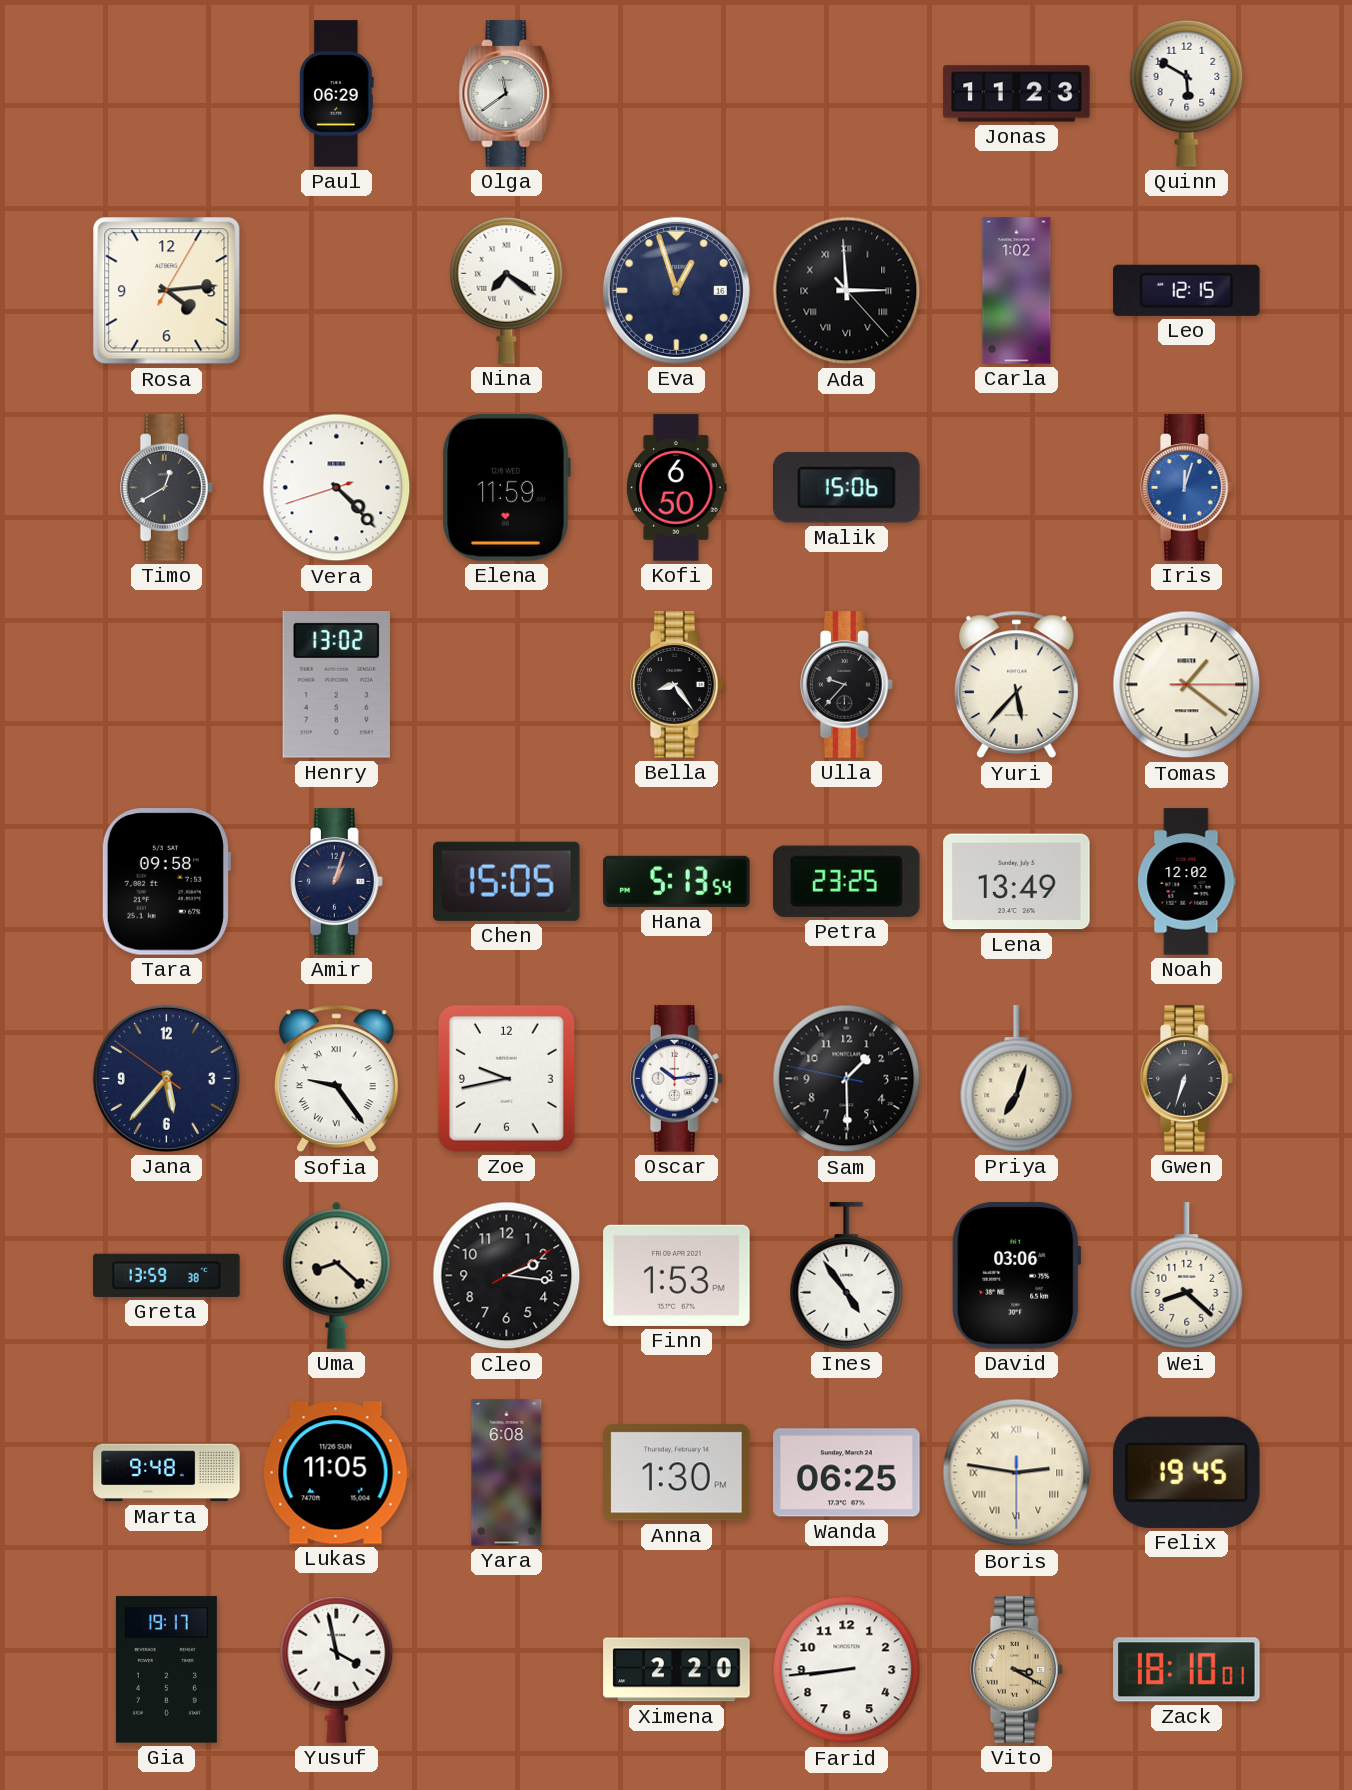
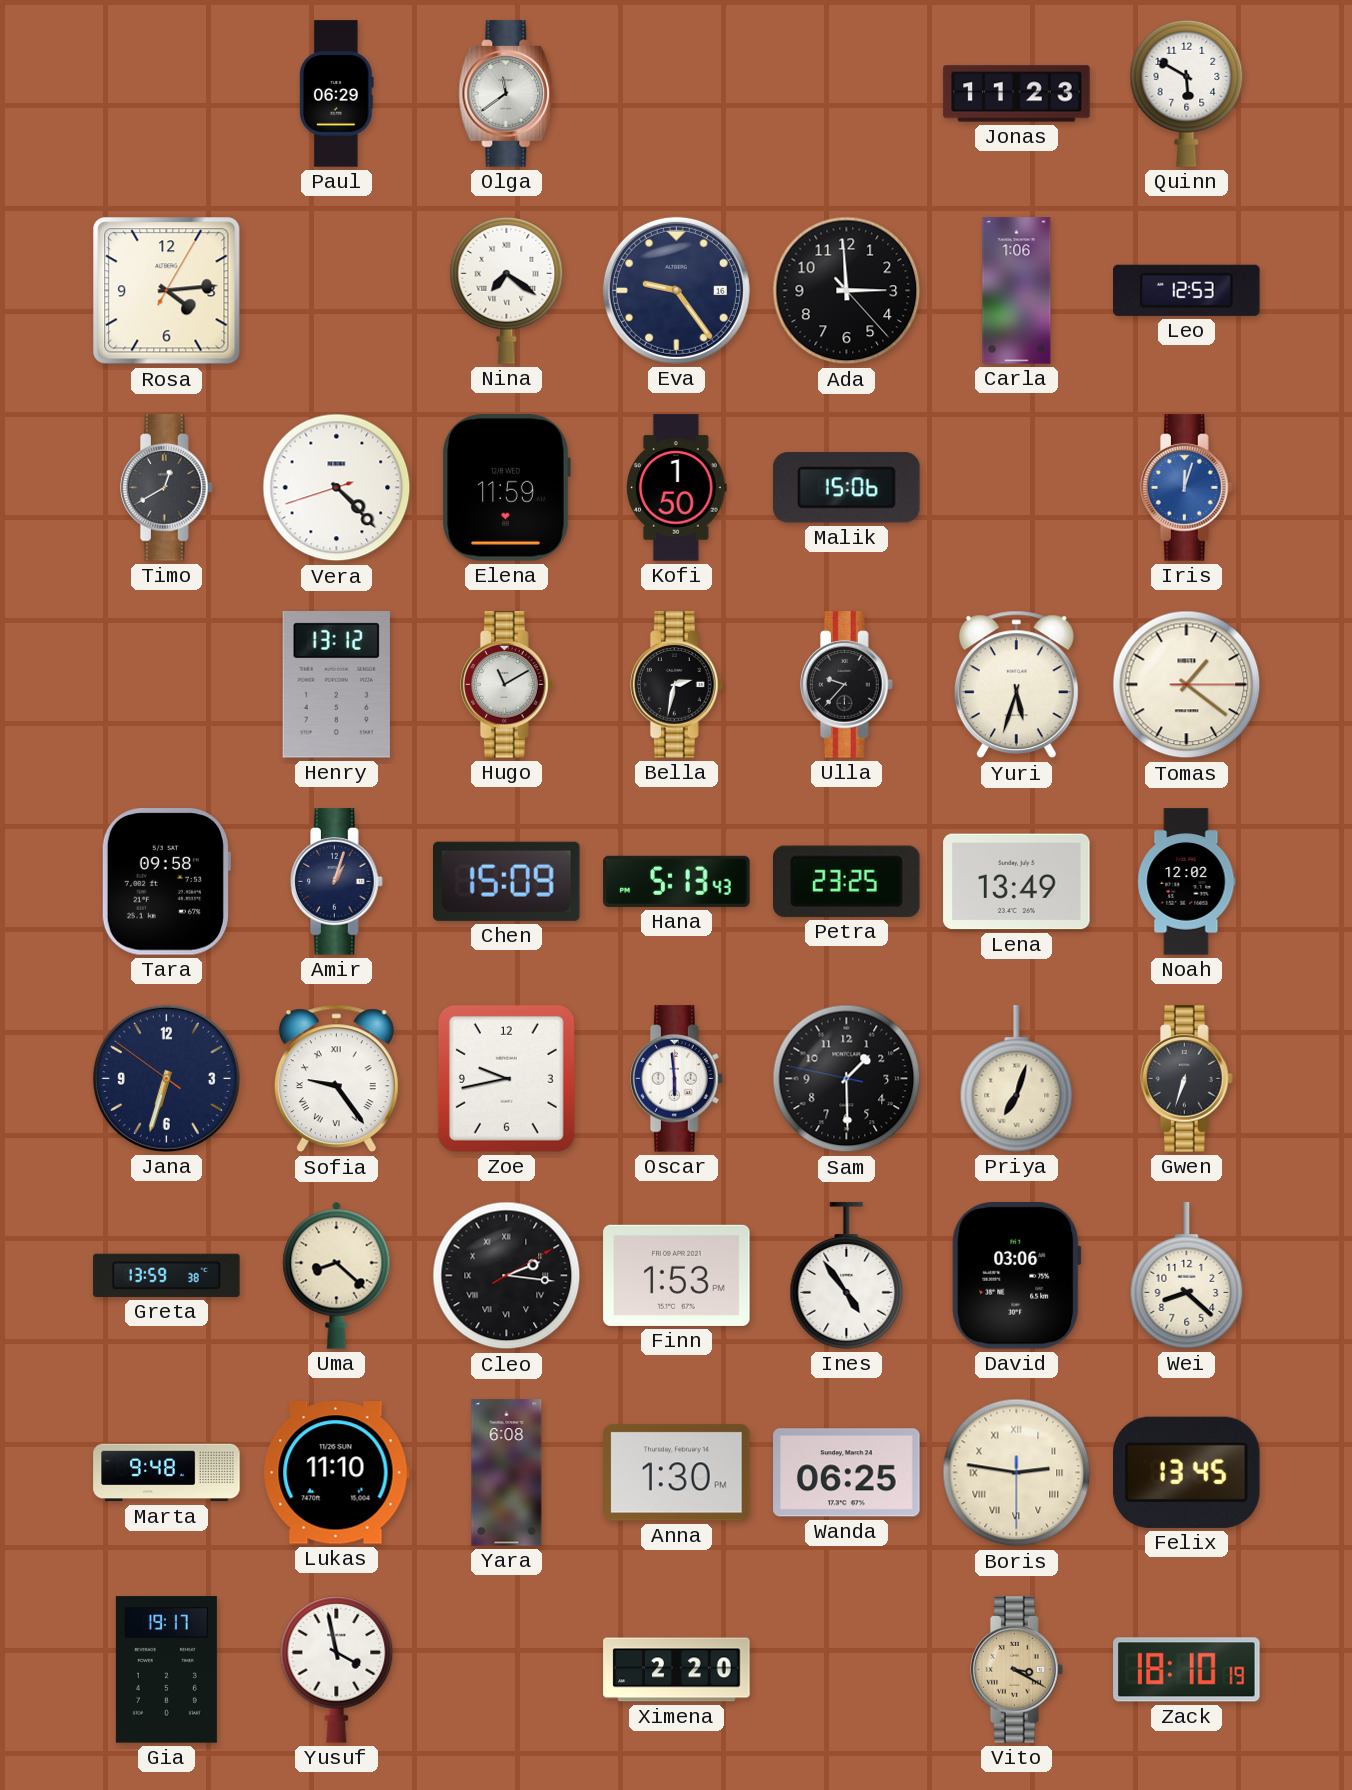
Eva: 12:57 -> 9:24 (676, 290)
Ada numerals: Roman -> Arabic (847, 291)
Carla: 1:02 -> 1:06 (1017, 291)
Leo: 12:15 -> 12:53 (1187, 290)
Kofi: 6:50 -> 1:50 (677, 488)
Henry: 13:02 -> 13:12 (336, 685)
Hugo: none -> 11:10 (507, 685)
Bella: 8:24 -> 2:32 (677, 685)
Yuri: 5:37 -> 5:33 (1016, 685)
Chen: 15:05 -> 15:09 (507, 881)
Hana: 5:13:54 -> 5:13:43 (677, 881)
Jana: 5:36 -> 6:32 (166, 1078)
Oscar: 10:14 -> 5:59 (677, 1079)
Cleo numerals: Arabic -> Roman (507, 1276)
Lukas: 11:05 -> 11:10 (336, 1473)
Felix: 19:45 -> 13:45 (1187, 1472)
Farid: 8:44 -> none (847, 1670)
Zack: 18:10:01 -> 18:10:19 (1187, 1670)
